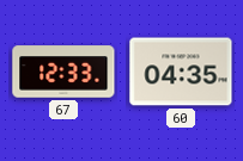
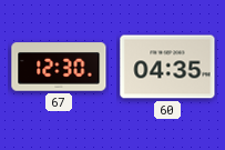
67: 12:33 -> 12:30 (59, 67)
